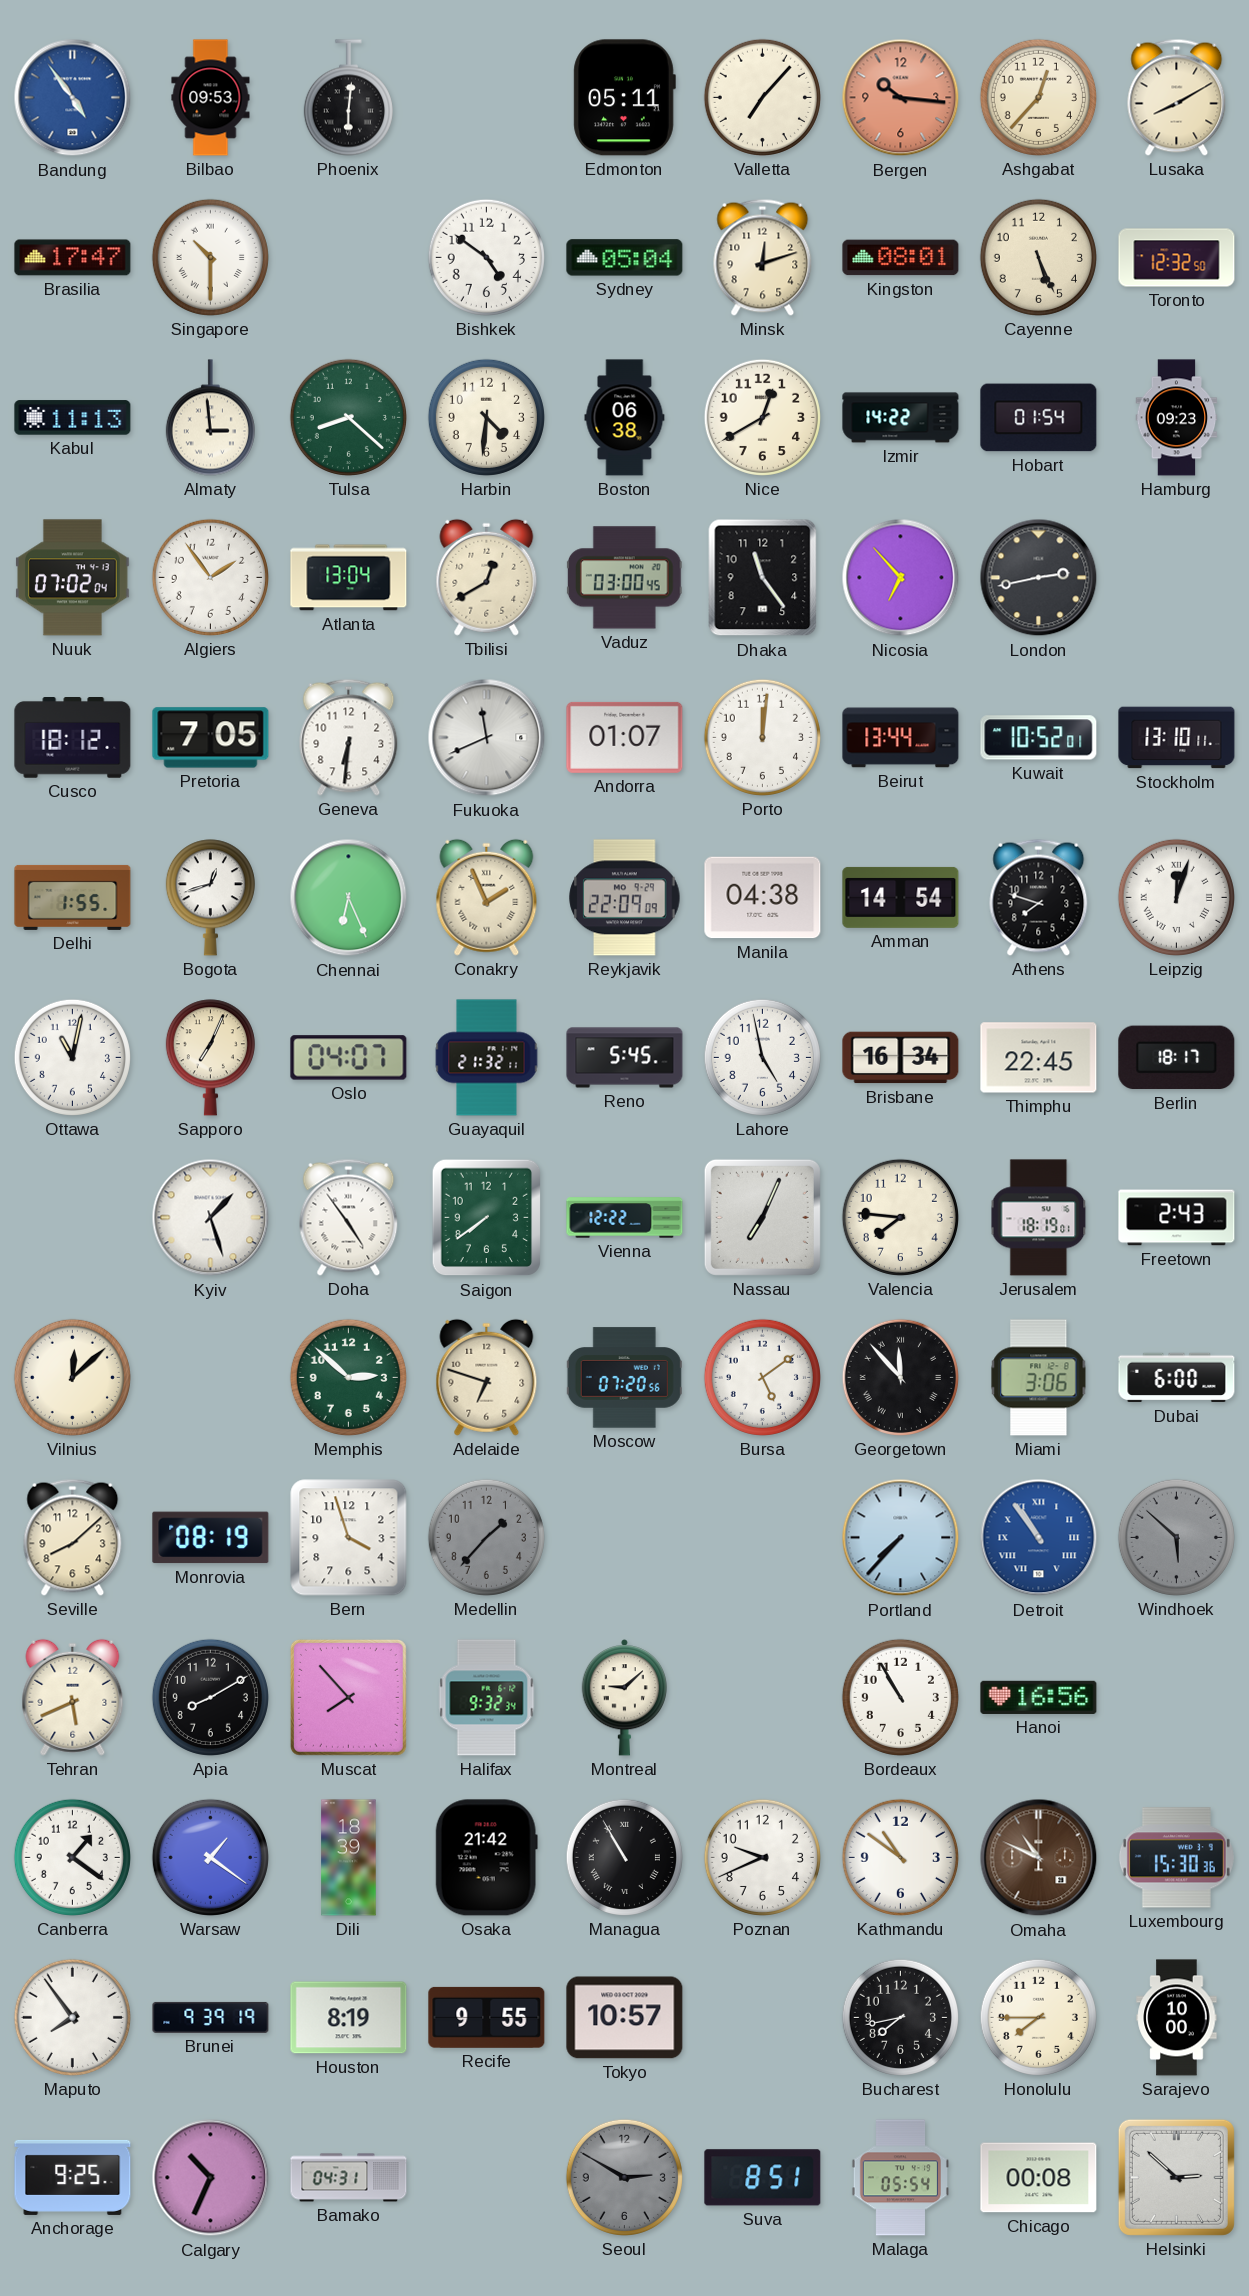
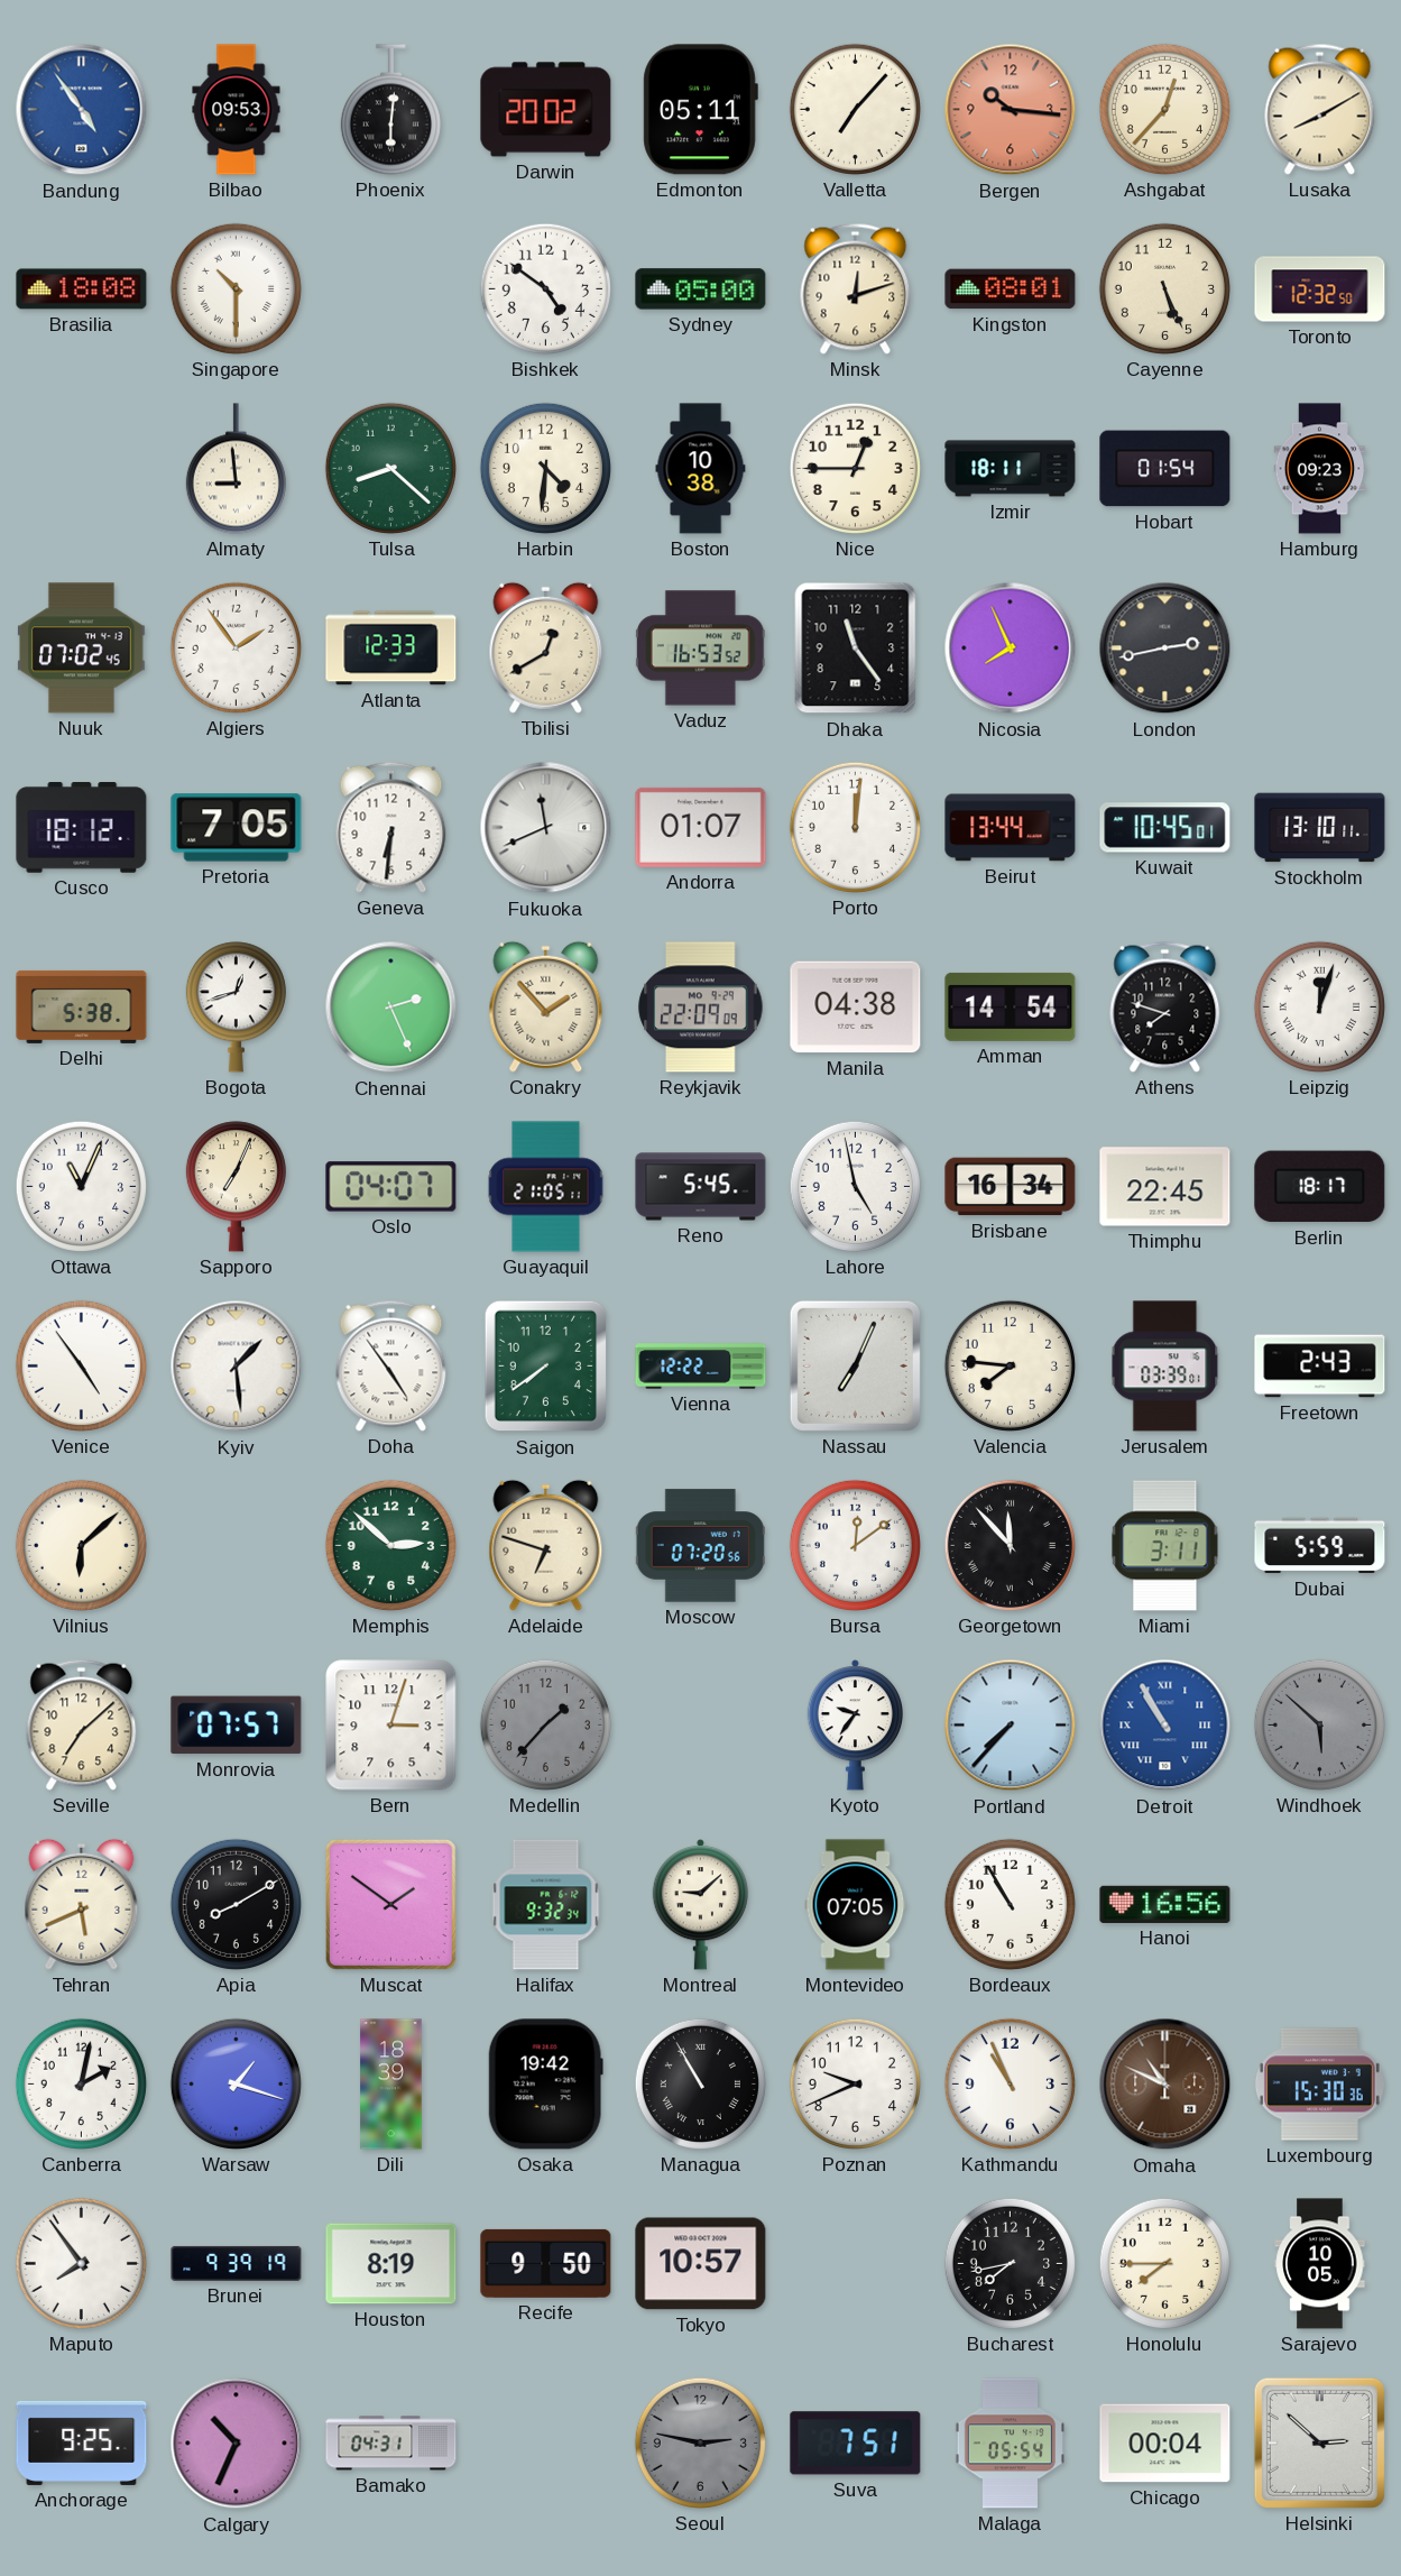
Darwin: none -> 20:02 (546, 110)
Brasilia: 17:47 -> 18:08 (82, 289)
Sydney: 05:04 -> 05:00 (701, 289)
Kabul: 11:13 -> none (73, 418)
Almaty: 2:59 -> 8:59 (236, 469)
Boston: 06:38 -> 10:38 (701, 469)
Nice: 12:40 -> 12:45 (855, 468)
Izmir: 14:22 -> 18:11 (1011, 469)
Nuuk: 07:02:04 -> 07:02:45 (82, 648)
Atlanta: 13:04 -> 12:33 (391, 648)
Vaduz: 03:00 -> 16:53 (700, 648)
Nicosia: 6:53 -> 7:56 (1011, 648)
Kuwait: 10:52 -> 10:45 (1165, 828)
Delhi: 1:55 -> 5:38 (82, 1006)
Chennai: 6:26 -> 2:26 (391, 1008)
Conakry: 1:56 -> 1:53 (546, 1006)
Ottawa: 11:02 -> 11:04 (81, 1186)
Guayaquil: 21:32 -> 21:05 (546, 1187)
Venice: none -> 4:54 (81, 1365)
Kyiv: 1:27 -> 1:29 (237, 1367)
Jerusalem: 18:19 -> 03:39 (1165, 1367)
Vilnius: 12:08 -> 6:08 (81, 1545)
Bursa: 5:09 -> 12:09 (855, 1545)
Miami: 3:06 -> 3:11 (1165, 1546)
Dubai: 6:00 -> 5:59 (1320, 1546)
Seville: 8:08 -> 7:08 (82, 1724)
Monrovia: 08:19 -> 07:57 (237, 1726)
Bern: 3:57 -> 3:03 (391, 1726)
Kyoto: none -> 9:36 (856, 1726)
Detroit: 10:54 -> 10:55 (1165, 1726)
Muscat: 7:53 -> 1:51 (390, 1904)
Montevideo: none -> 07:05 (856, 1905)
Canberra: 1:21 -> 2:02 (81, 2083)
Warsaw: 1:21 -> 1:18 (236, 2083)
Osaka: 21:42 -> 19:42 (545, 2085)
Kathmandu: 10:51 -> 10:56 (1010, 2083)
Recife: 9:55 -> 9:50 (546, 2263)
Sarajevo: 10:00 -> 10:05 (1320, 2264)
Seoul: 2:50 -> 2:47 (700, 2442)
Suva: 8:51 -> 7:51 (856, 2444)
Chicago: 00:08 -> 00:04 (1165, 2444)
